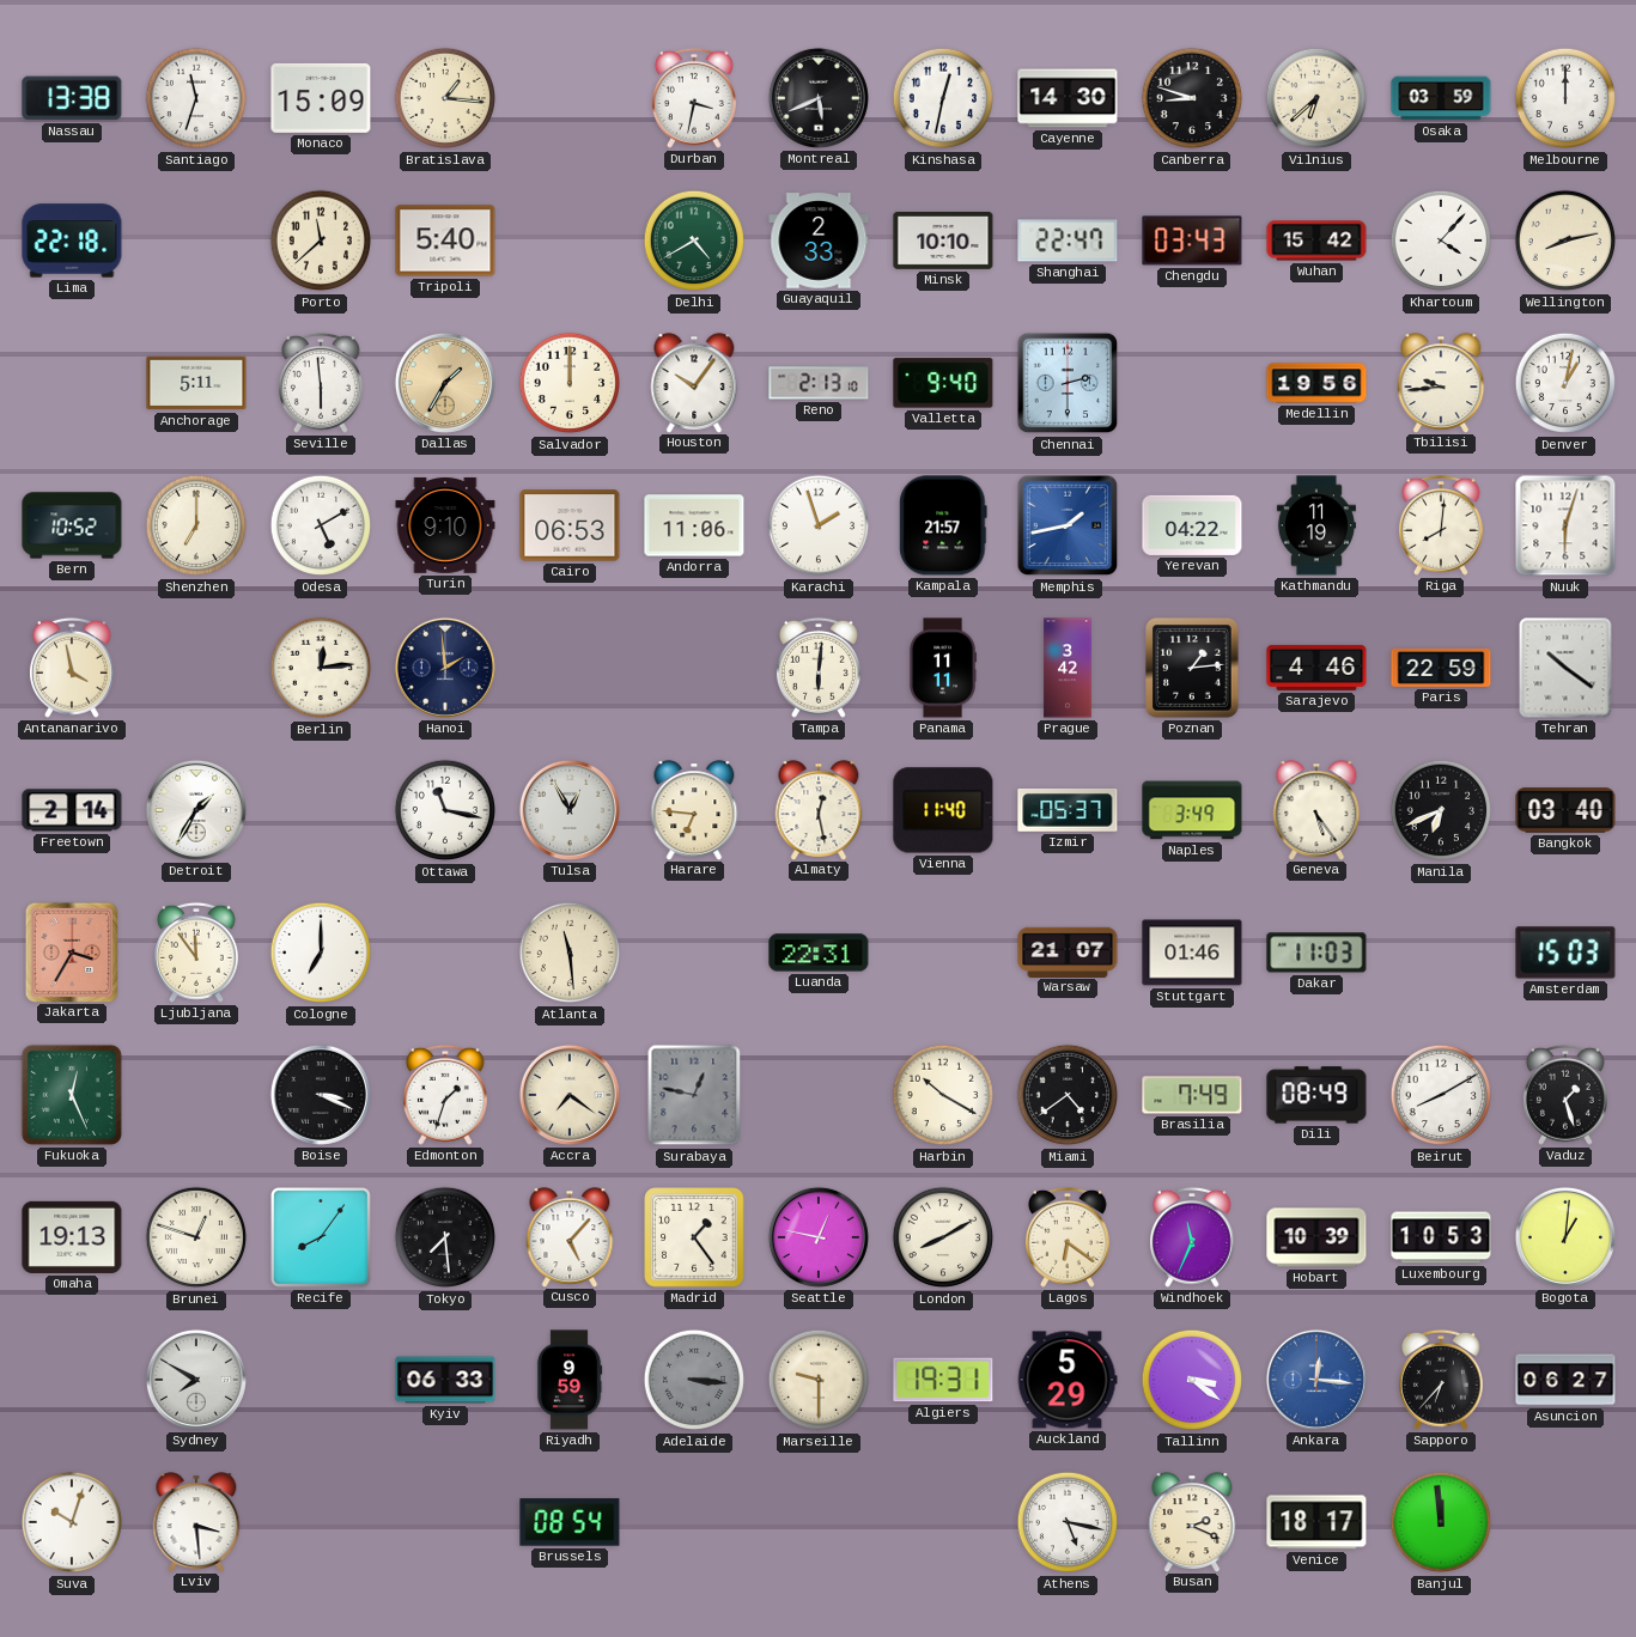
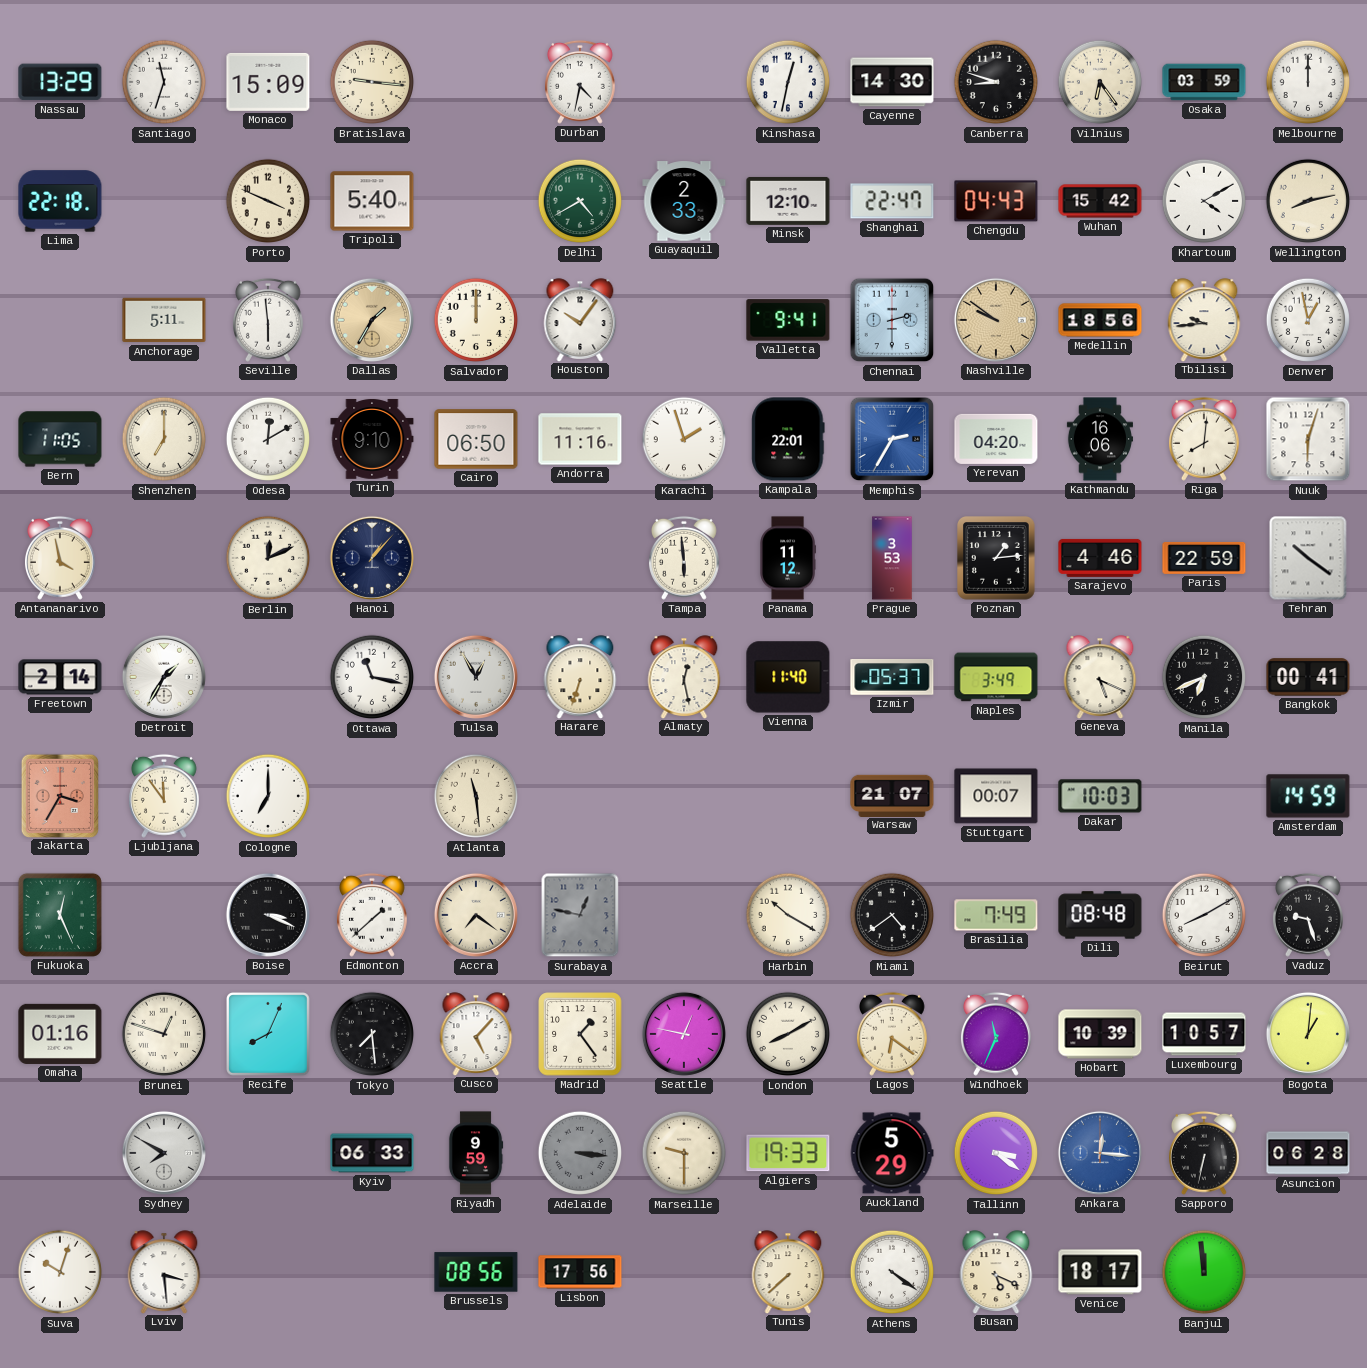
Nassau: 13:38 -> 13:29 (60, 82)
Bratislava: 1:16 -> 9:16 (372, 82)
Durban: 3:32 -> 4:32 (580, 82)
Montreal: 5:41 -> none (819, 98)
Vilnius: 6:38 -> 6:24 (1100, 82)
Porto: 11:38 -> 3:49 (268, 201)
Minsk: 10:10 -> 12:10 (788, 201)
Chengdu: 03:43 -> 04:43 (996, 201)
Khartoum: 4:07 -> 4:10 (1204, 201)
Reno: 2:13 -> none (819, 383)
Valletta: 9:40 -> 9:41 (788, 320)
Nashville: none -> 9:51 (996, 320)
Medellin: 19:56 -> 18:56 (1100, 320)
Denver: 1:02 -> 12:58 (1308, 320)
Bern: 10:52 -> 11:05 (60, 439)
Odesa: 5:10 -> 12:10 (268, 439)
Cairo: 06:53 -> 06:50 (476, 439)
Andorra: 11:06 -> 11:16 (580, 439)
Kampala: 21:57 -> 22:01 (788, 439)
Memphis: 1:43 -> 2:35 (892, 439)
Yerevan: 04:22 -> 04:20 (996, 439)
Kathmandu: 11:19 -> 16:06 (1100, 439)
Berlin: 12:14 -> 12:11 (268, 558)
Hanoi: 1:59 -> 1:07 (372, 558)
Tampa: 6:01 -> 5:59 (684, 558)
Panama: 11:11 -> 11:12 (787, 558)
Prague: 3:42 -> 3:53 (892, 558)
Harare: 6:46 -> 6:33 (580, 677)
Geneva: 5:24 -> 5:19 (1100, 677)
Bangkok: 03:40 -> 00:41 (1308, 677)
Luanda: 22:31 -> none (819, 953)
Stuttgart: 01:46 -> 00:07 (996, 796)
Dakar: 11:03 -> 10:03 (1100, 796)
Amsterdam: 15:03 -> 14:59 (1308, 796)
Edmonton: 1:33 -> 1:38 (372, 915)
Dili: 08:49 -> 08:48 (1100, 915)
Vaduz: 1:27 -> 9:27 (1308, 915)
Omaha: 19:13 -> 01:16 (60, 1034)
Recife: 8:06 -> 8:04 (269, 1035)
Luxembourg: 10:53 -> 10:57 (1204, 1034)
Algiers: 19:31 -> 19:33 (788, 1153)
Sapporo: 6:37 -> 6:32 (1204, 1153)
Asuncion: 06:27 -> 06:28 (1308, 1153)
Brussels: 08:54 -> 08:56 (476, 1272)
Lisbon: none -> 17:56 (580, 1272)
Tunis: none -> 7:38 (788, 1272)
Athens: 5:17 -> 4:21 (892, 1272)
Busan: 2:19 -> 5:19 (996, 1272)
